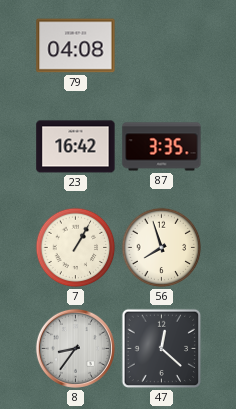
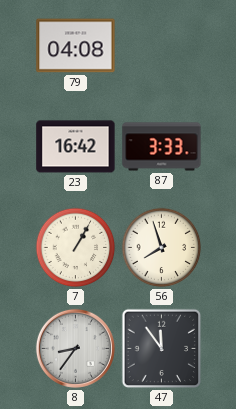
87: 3:35 -> 3:33 (162, 147)
47: 12:22 -> 11:54 (162, 349)
